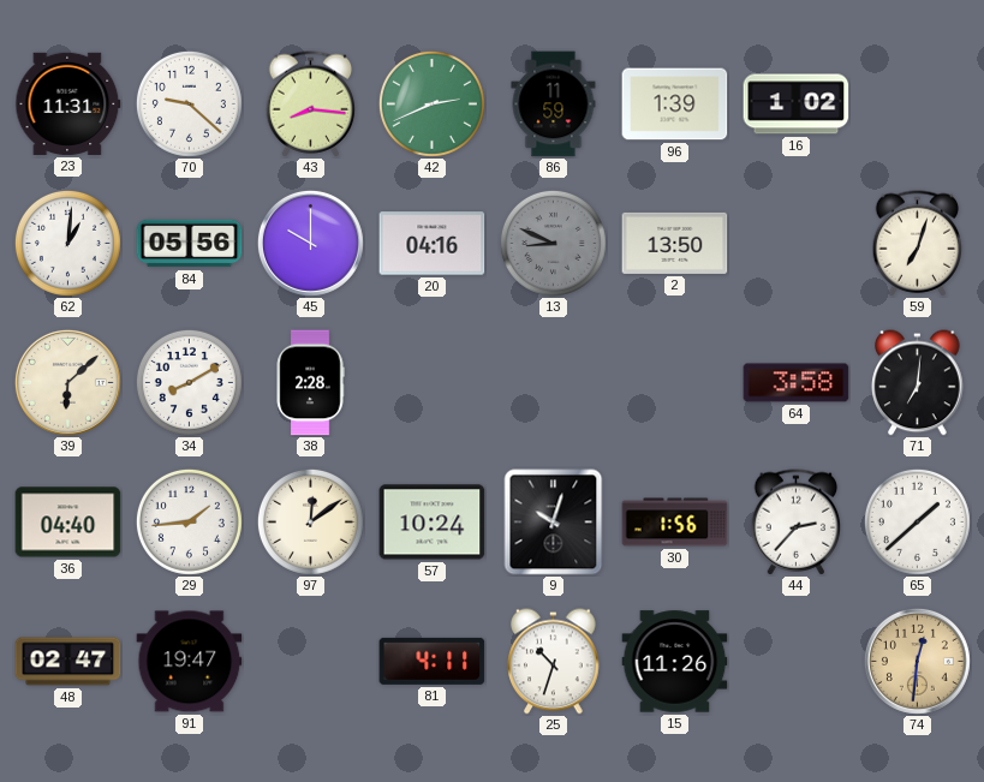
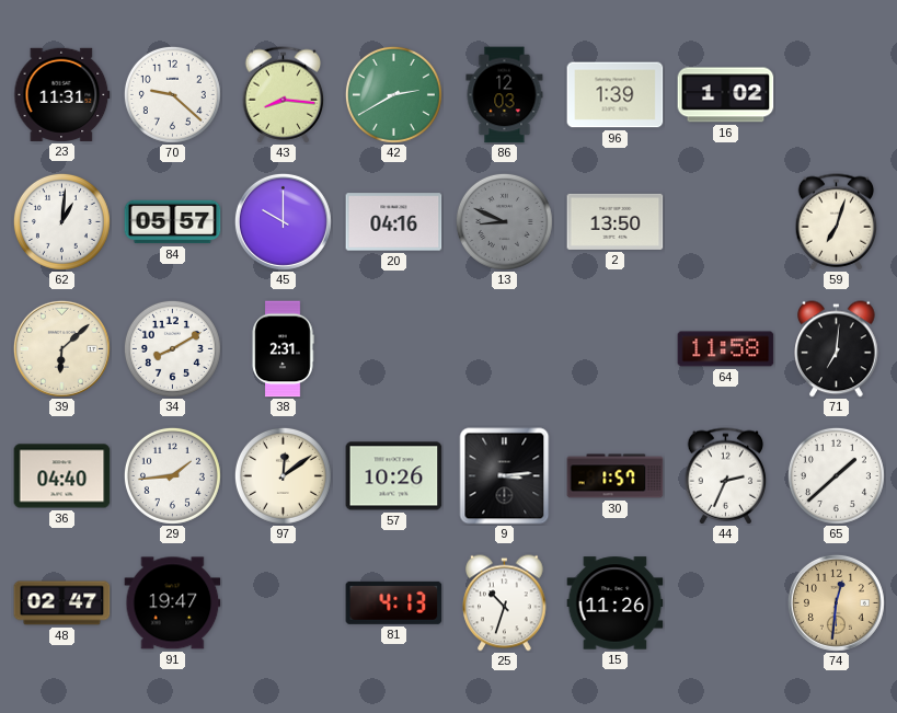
42: 2:41 -> 2:40 (393, 94)
86: 11:59 -> 12:03 (505, 95)
84: 05:56 -> 05:57 (173, 222)
38: 2:28 -> 2:31 (283, 349)
64: 3:58 -> 11:58 (726, 349)
57: 10:24 -> 10:26 (394, 476)
9: 10:03 -> 3:14 (505, 476)
30: 1:56 -> 1:57 (616, 476)
44: 2:37 -> 2:34 (726, 476)
81: 4:11 -> 4:13 (394, 602)
